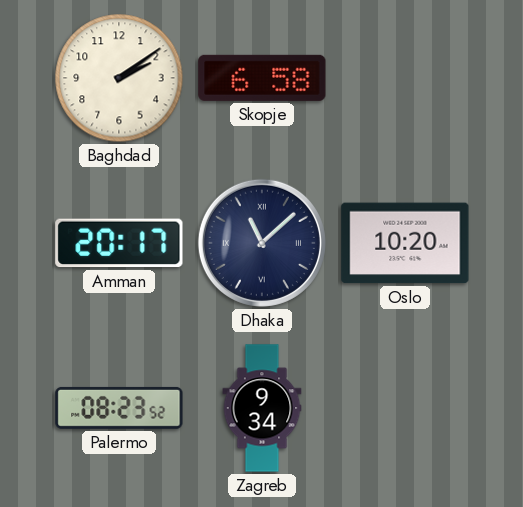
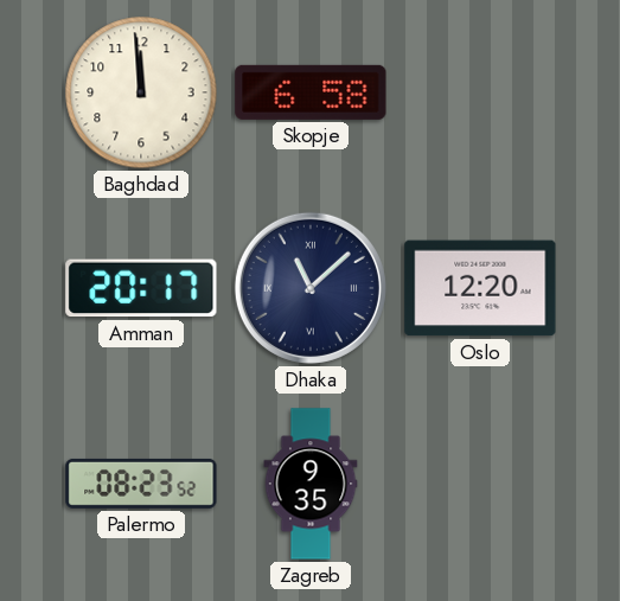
Baghdad: 2:09 -> 11:59 (141, 92)
Oslo: 10:20 -> 12:20 (480, 288)
Zagreb: 9:34 -> 9:35 (311, 484)
